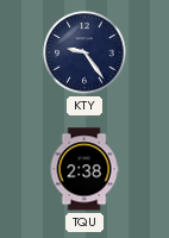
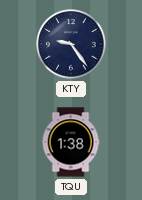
TQU: 2:38 -> 1:38 (71, 142)
